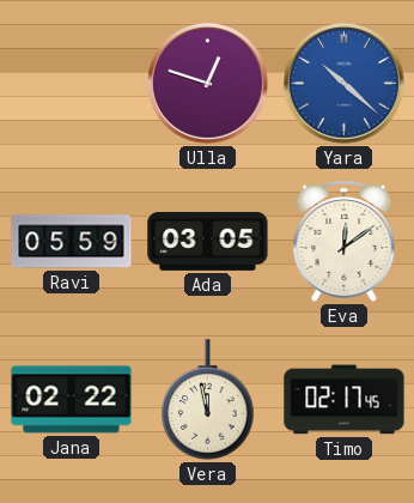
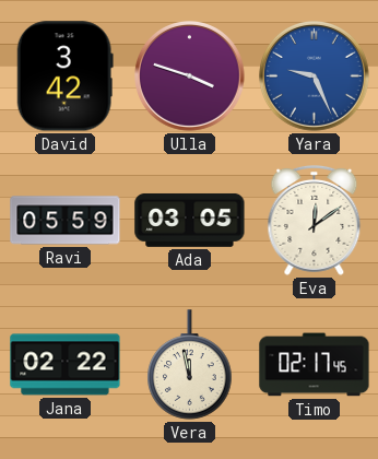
David: none -> 3:42 (64, 76)
Ulla: 12:48 -> 3:48 (190, 76)
Yara: 10:22 -> 9:26 (315, 76)
